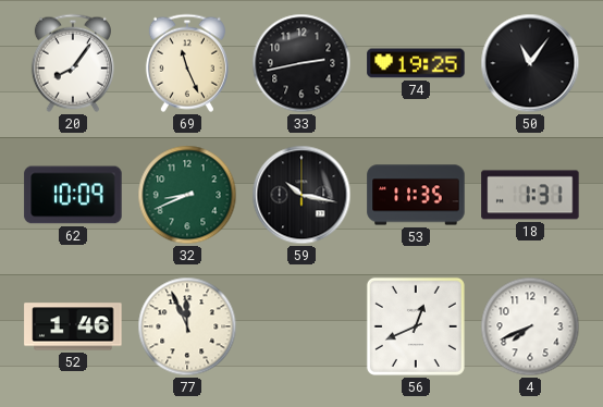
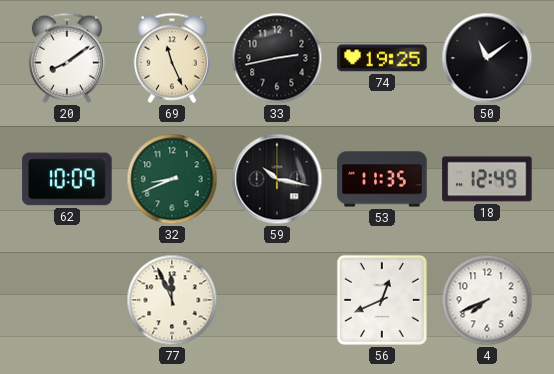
20: 8:06 -> 8:09 (67, 58)
50: 11:06 -> 11:09 (487, 58)
18: 1:31 -> 12:49 (487, 179)
52: 1:46 -> none (73, 326)
